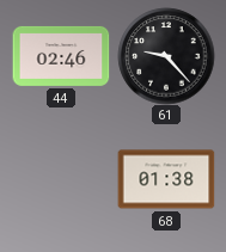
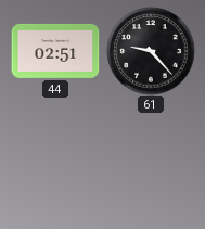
44: 02:46 -> 02:51 (55, 51)
68: 01:38 -> none (166, 179)
